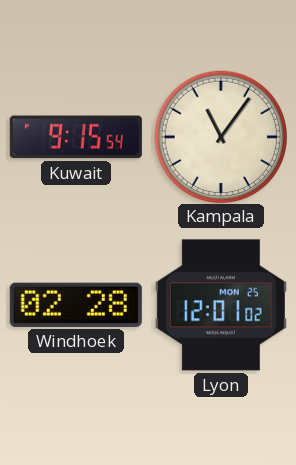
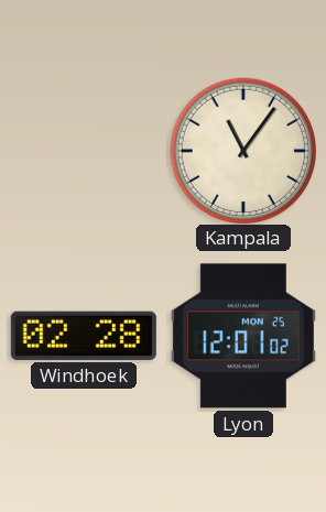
Kuwait: 9:15 -> none (76, 137)
